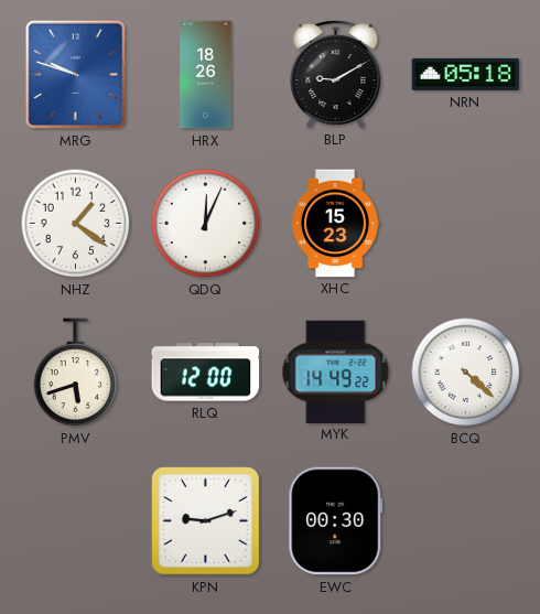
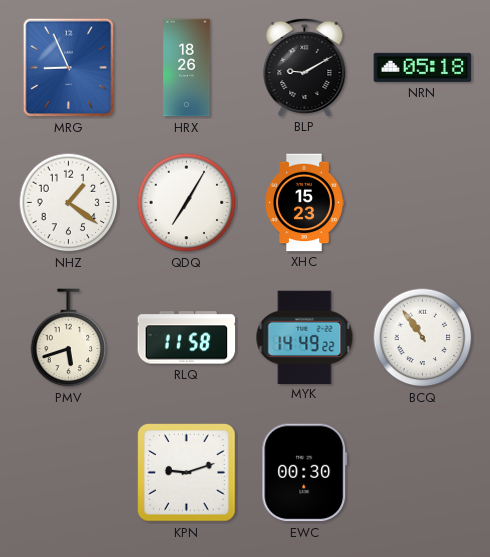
MRG: 9:48 -> 8:56 (69, 68)
QDQ: 12:04 -> 7:05 (187, 203)
RLQ: 12:00 -> 11:58 (187, 338)
BCQ: 4:22 -> 10:54 (423, 338)
